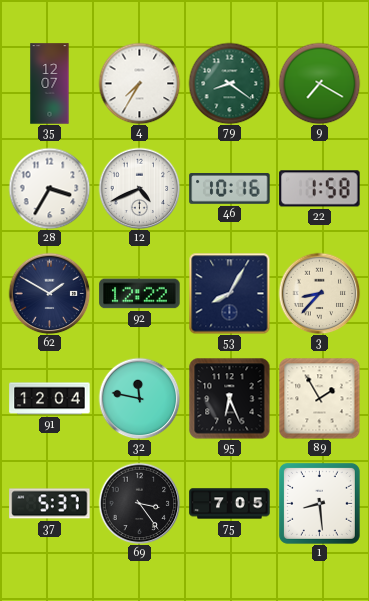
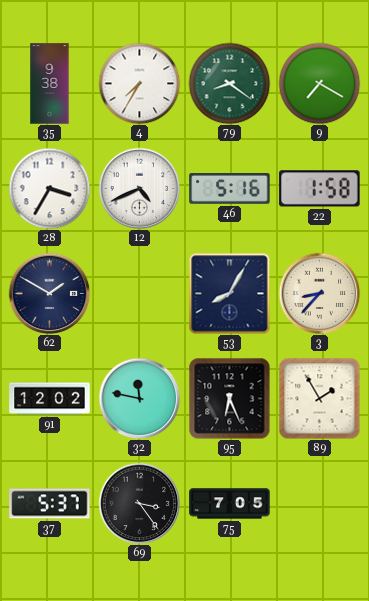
35: 12:07 -> 9:38 (50, 84)
46: 10:16 -> 5:16 (230, 189)
92: 12:22 -> none (140, 294)
91: 12:04 -> 12:02 (50, 399)
1: 8:29 -> none (319, 503)
